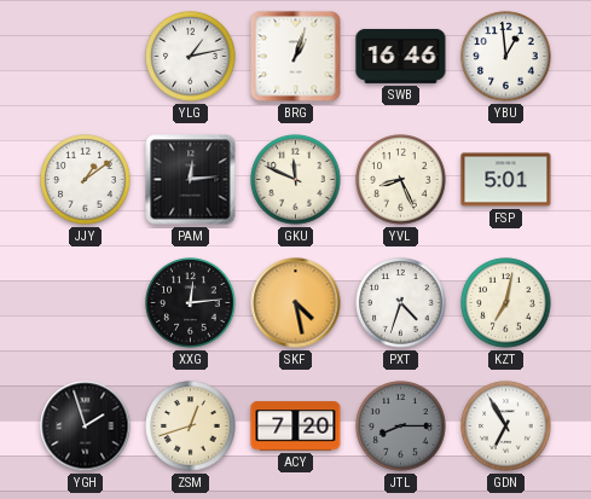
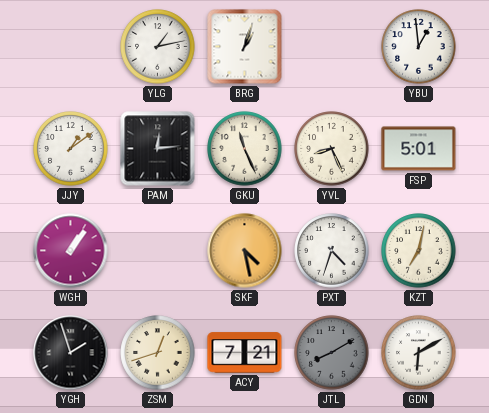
SWB: 16:46 -> none (401, 56)
GKU: 11:49 -> 11:26 (245, 149)
WGH: none -> 1:06 (71, 251)
XXG: 12:14 -> none (191, 303)
ACY: 7:20 -> 7:21 (245, 353)
JTL: 8:15 -> 8:10 (332, 353)
GDN: 6:55 -> 6:10 (419, 353)
